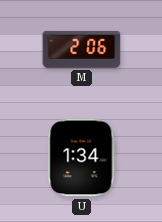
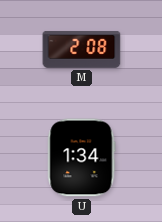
M: 2:06 -> 2:08 (82, 49)
